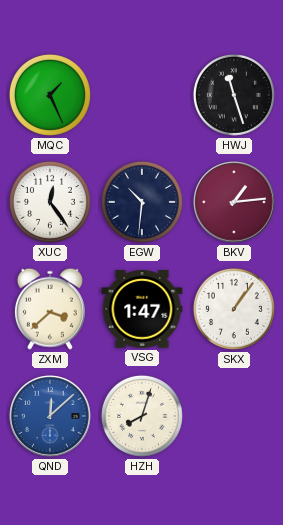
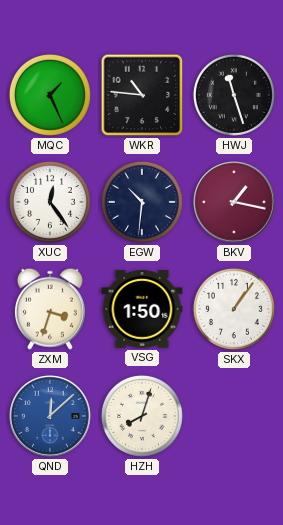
WKR: none -> 10:46 (142, 95)
BKV: 1:14 -> 1:17 (234, 202)
ZXM: 3:38 -> 3:33 (50, 309)
VSG: 1:47 -> 1:50 (142, 309)
